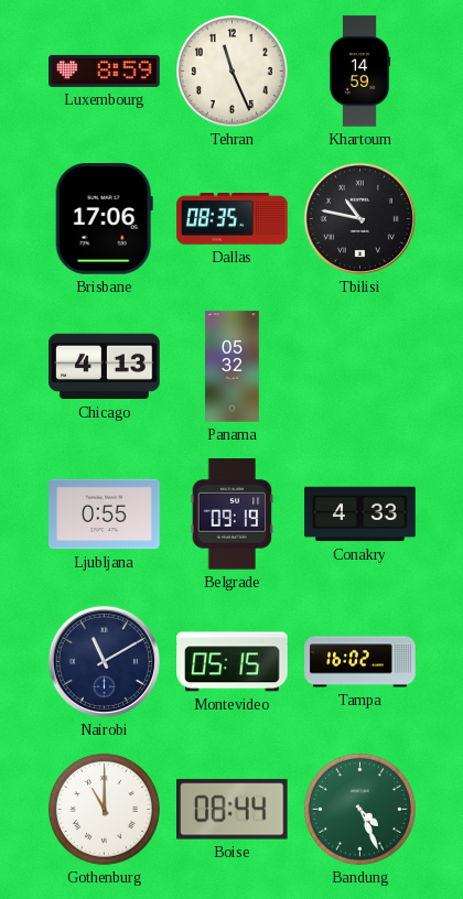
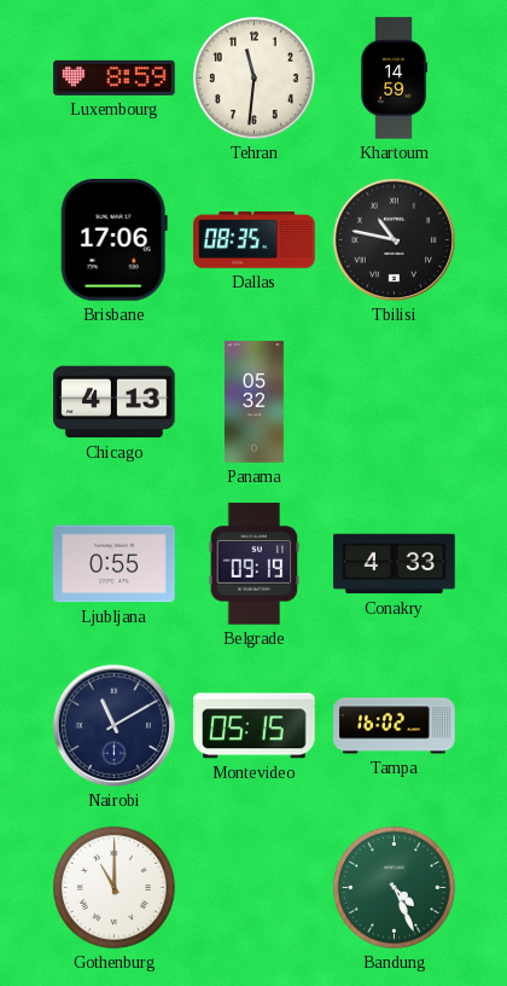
Tehran: 11:26 -> 11:31 (253, 77)
Boise: 08:44 -> none (233, 810)
